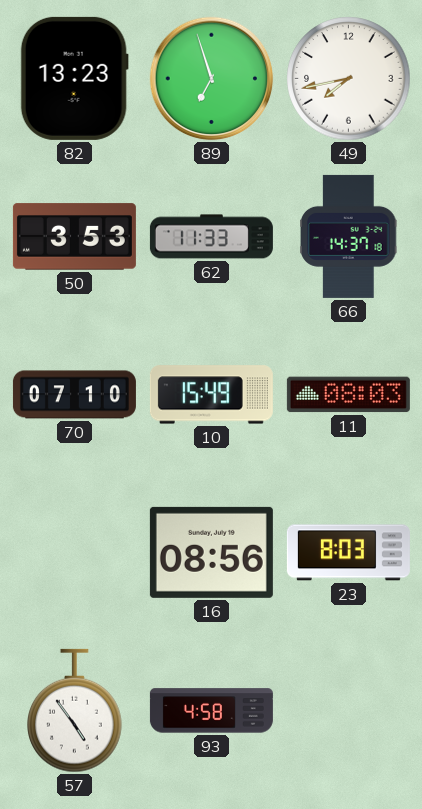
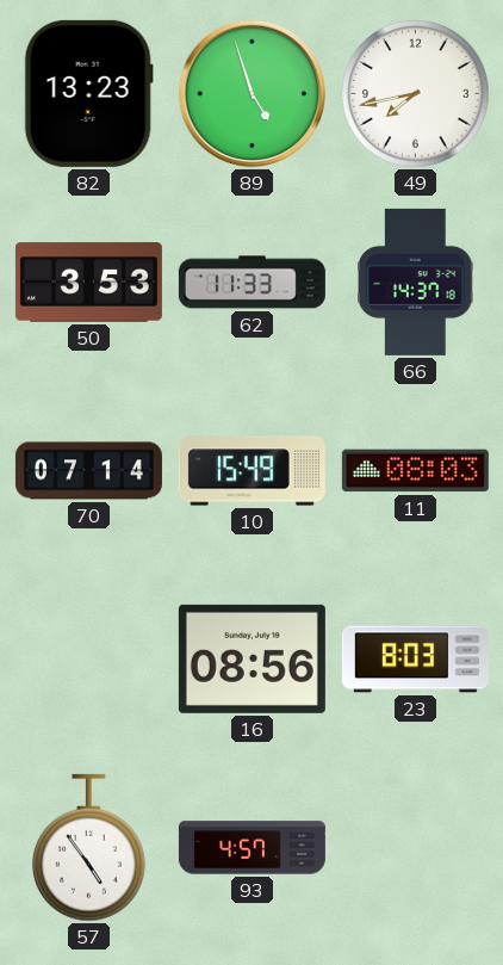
89: 6:57 -> 4:57 (253, 94)
70: 07:10 -> 07:14 (88, 471)
93: 4:58 -> 4:57 (251, 848)
